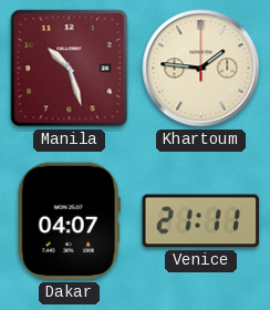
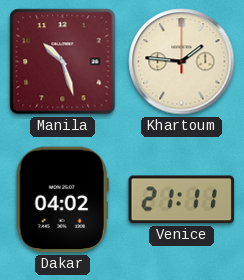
Dakar: 04:07 -> 04:02 (62, 200)
